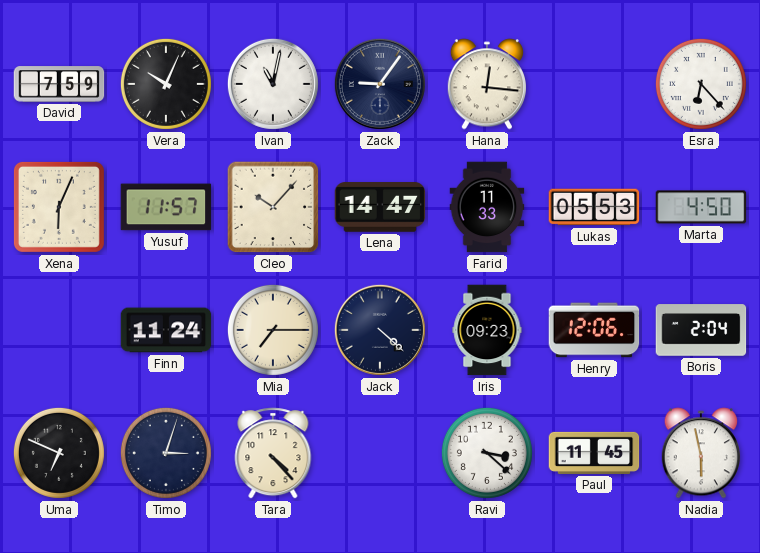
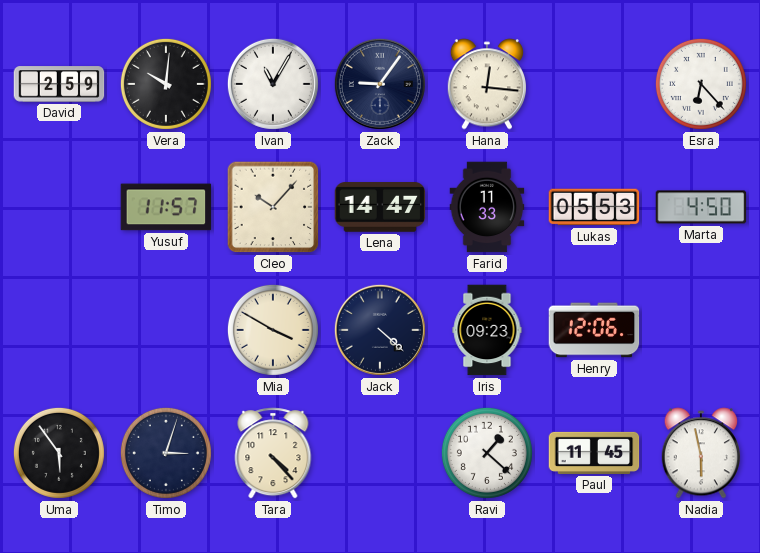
David: 7:59 -> 2:59 (59, 84)
Vera: 10:04 -> 10:01 (166, 84)
Ivan: 11:02 -> 11:05 (273, 84)
Xena: 6:04 -> none (59, 207)
Finn: 11:24 -> none (166, 330)
Mia: 7:15 -> 3:50 (273, 330)
Boris: 2:04 -> none (701, 330)
Uma: 6:49 -> 5:54 (59, 453)
Ravi: 3:22 -> 1:22 (487, 453)
